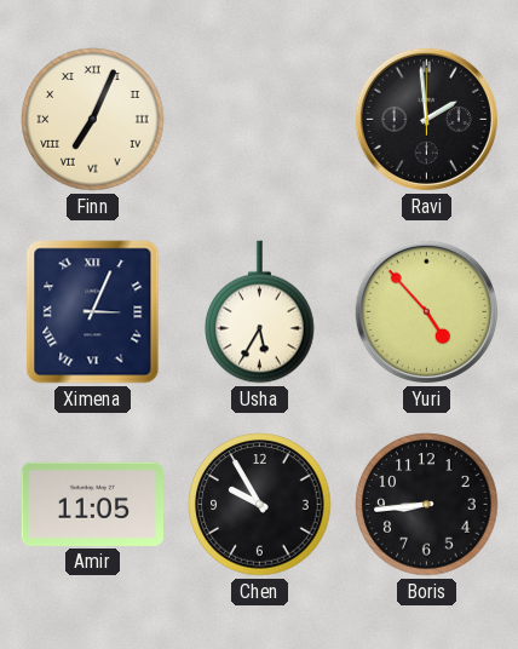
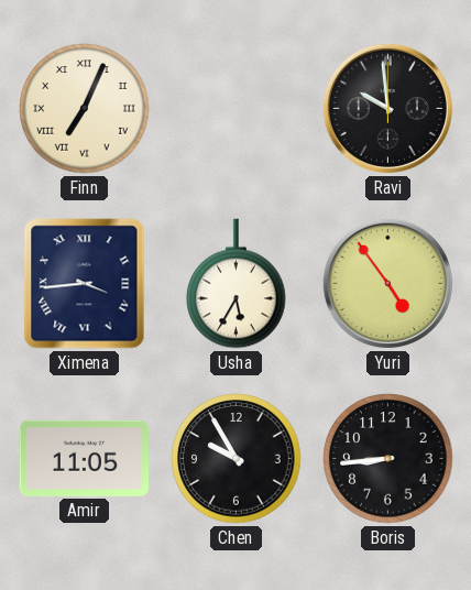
Ravi: 1:59 -> 9:59 (387, 108)
Ximena: 3:04 -> 3:44 (85, 284)
Yuri: 4:53 -> 4:54 (387, 283)
